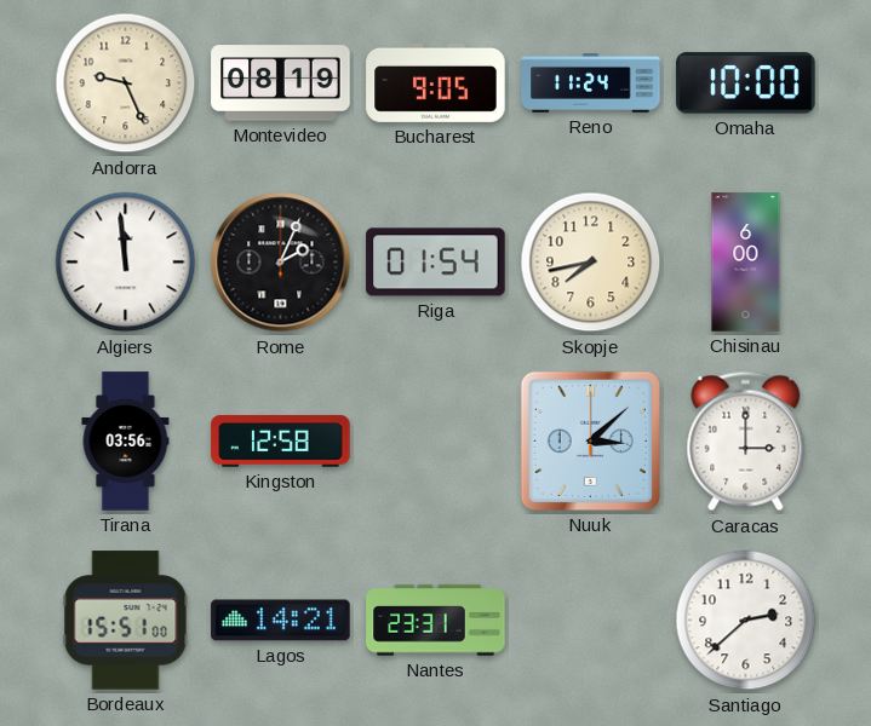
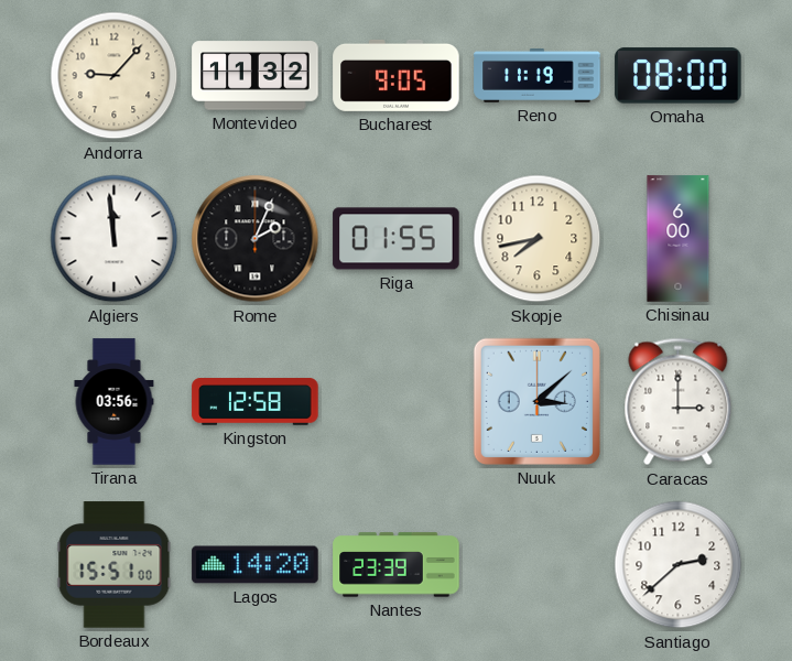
Andorra: 9:26 -> 9:07 (115, 76)
Montevideo: 08:19 -> 11:32 (256, 76)
Reno: 11:24 -> 11:19 (538, 75)
Omaha: 10:00 -> 08:00 (679, 76)
Riga: 01:54 -> 01:55 (397, 239)
Lagos: 14:21 -> 14:20 (256, 565)
Nantes: 23:31 -> 23:39 (397, 565)
